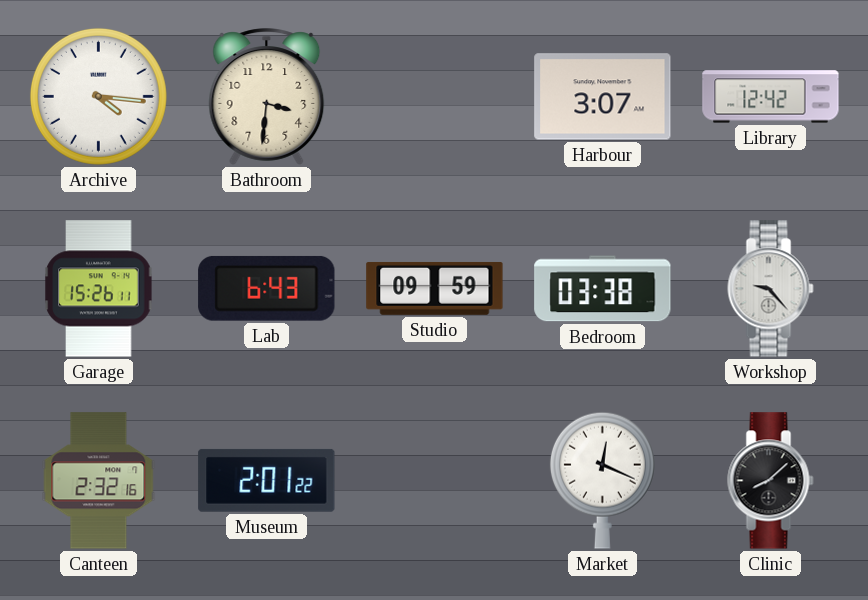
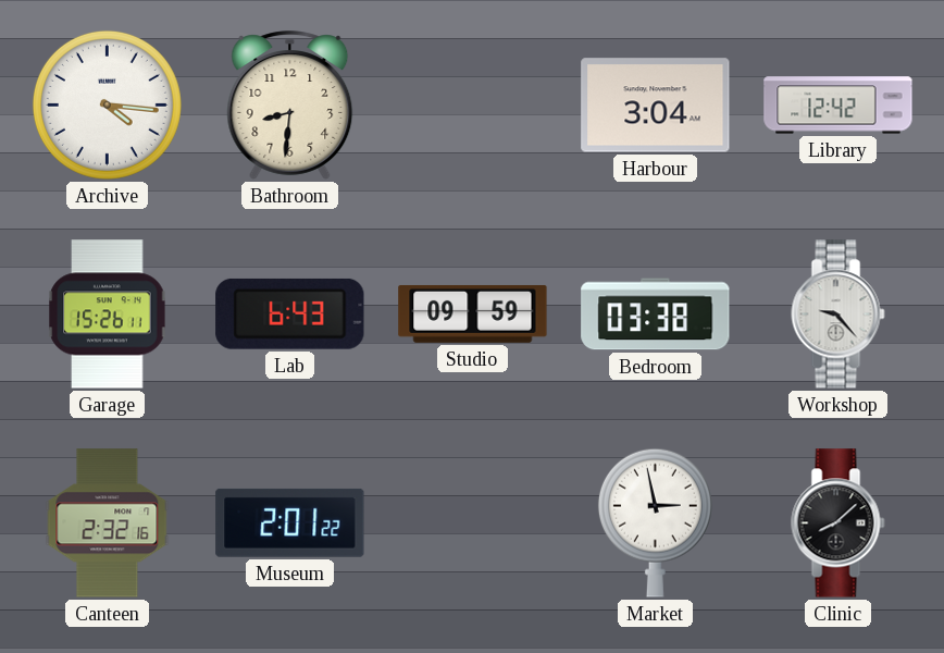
Bathroom: 3:31 -> 8:31 (290, 106)
Harbour: 3:07 -> 3:04 (656, 106)
Market: 12:19 -> 2:58 (655, 522)
